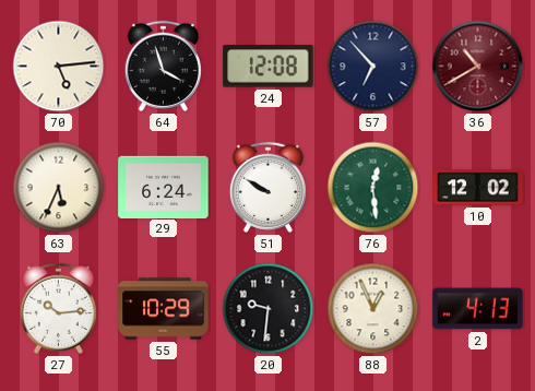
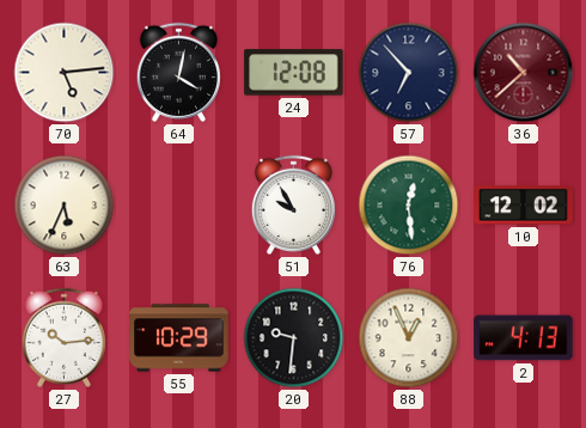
64: 3:57 -> 4:02 (178, 72)
36: 10:40 -> 10:38 (524, 73)
29: 6:24 -> none (164, 187)
51: 9:50 -> 9:55 (293, 204)
